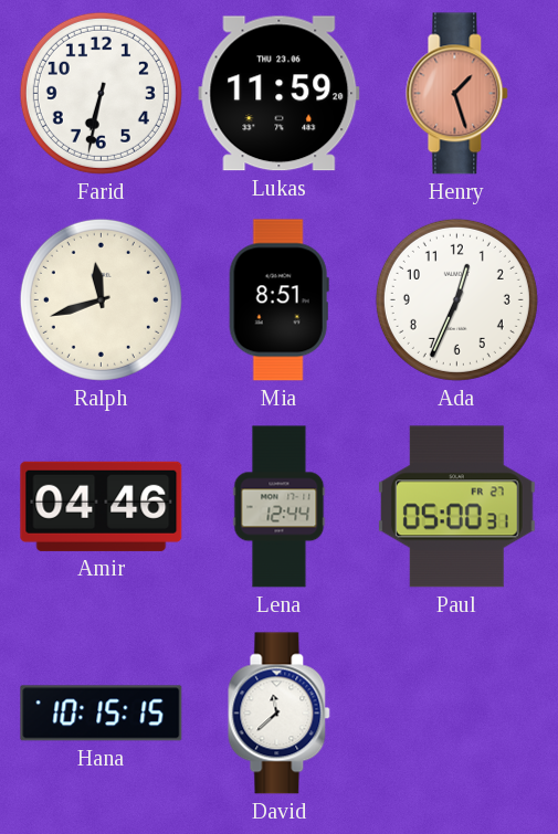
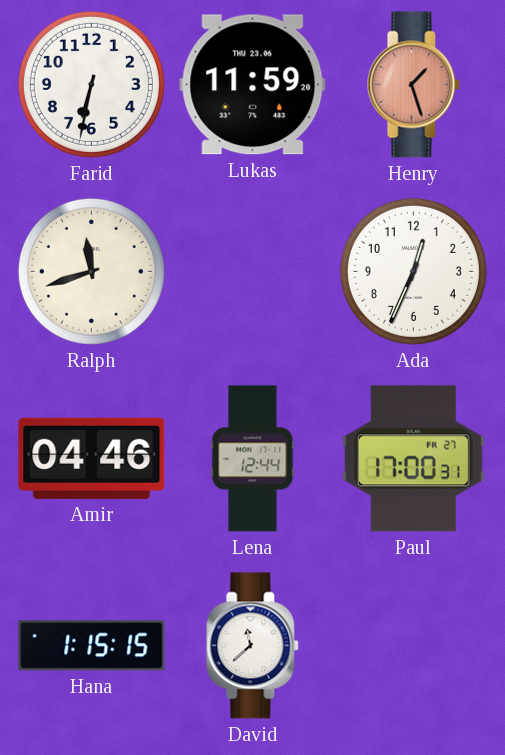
Mia: 8:51 -> none (278, 300)
Paul: 05:00 -> 17:00 (413, 459)
Hana: 10:15 -> 1:15 (92, 646)
